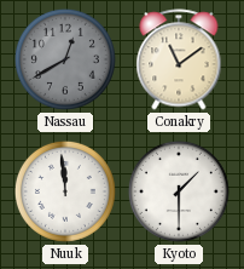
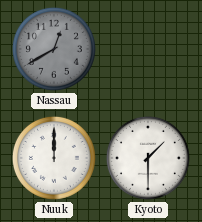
Conakry: 11:09 -> none (179, 59)
Nuuk: 11:59 -> 12:00 (54, 158)
